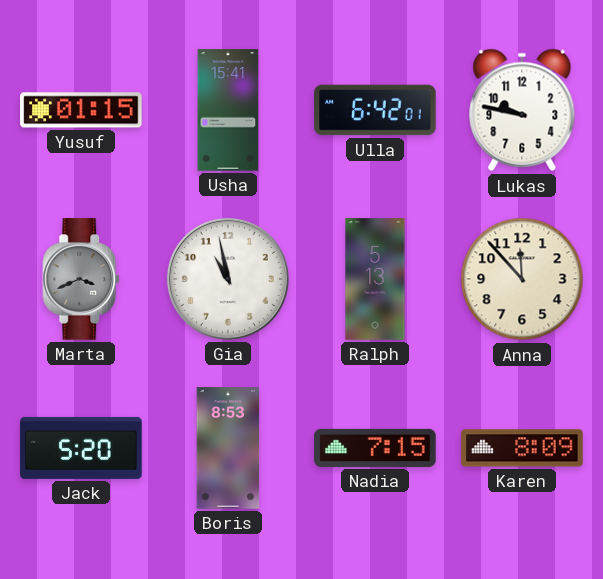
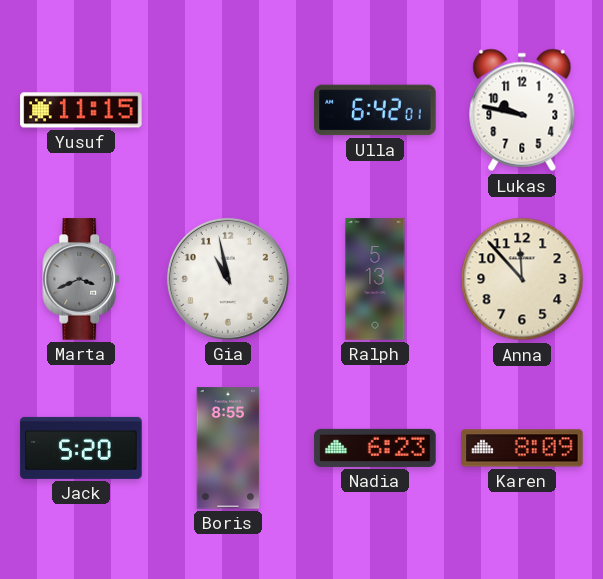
Yusuf: 01:15 -> 11:15 (81, 110)
Usha: 15:41 -> none (228, 110)
Boris: 8:53 -> 8:55 (228, 448)
Nadia: 7:15 -> 6:23 (375, 448)
